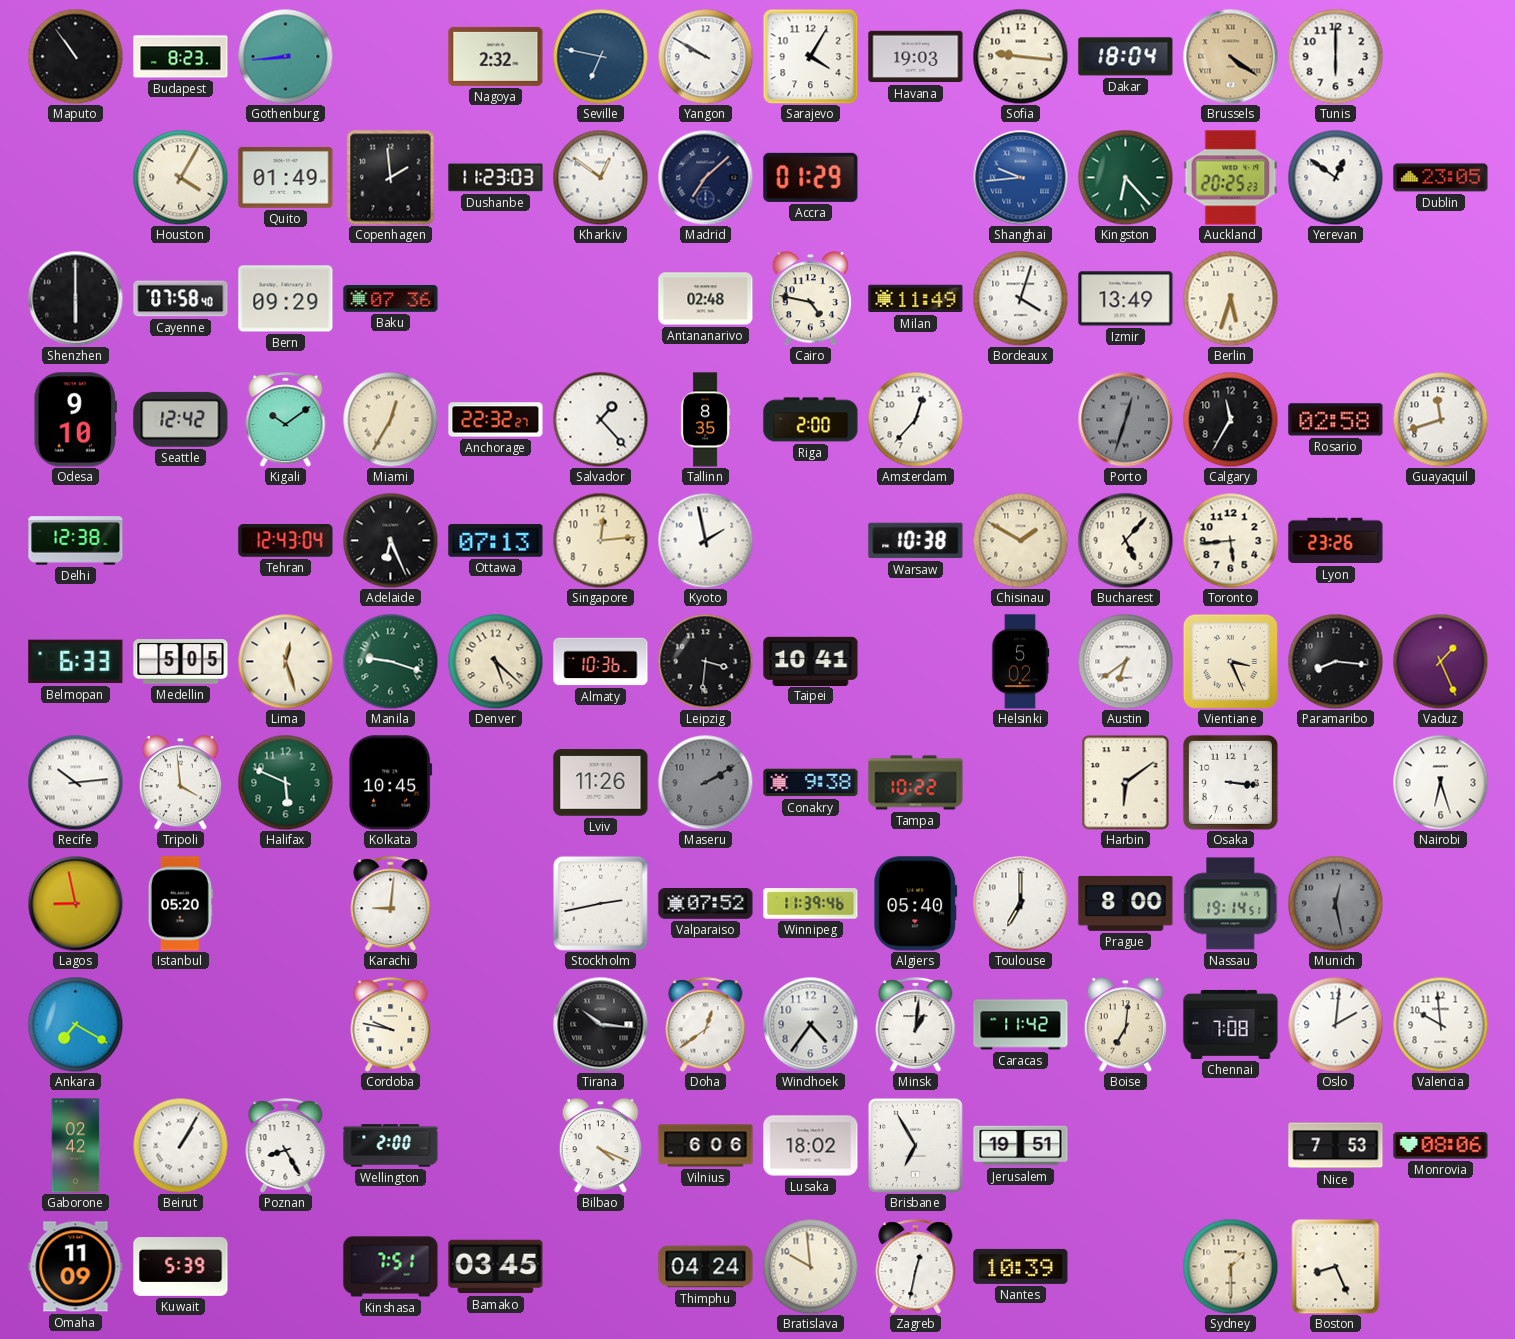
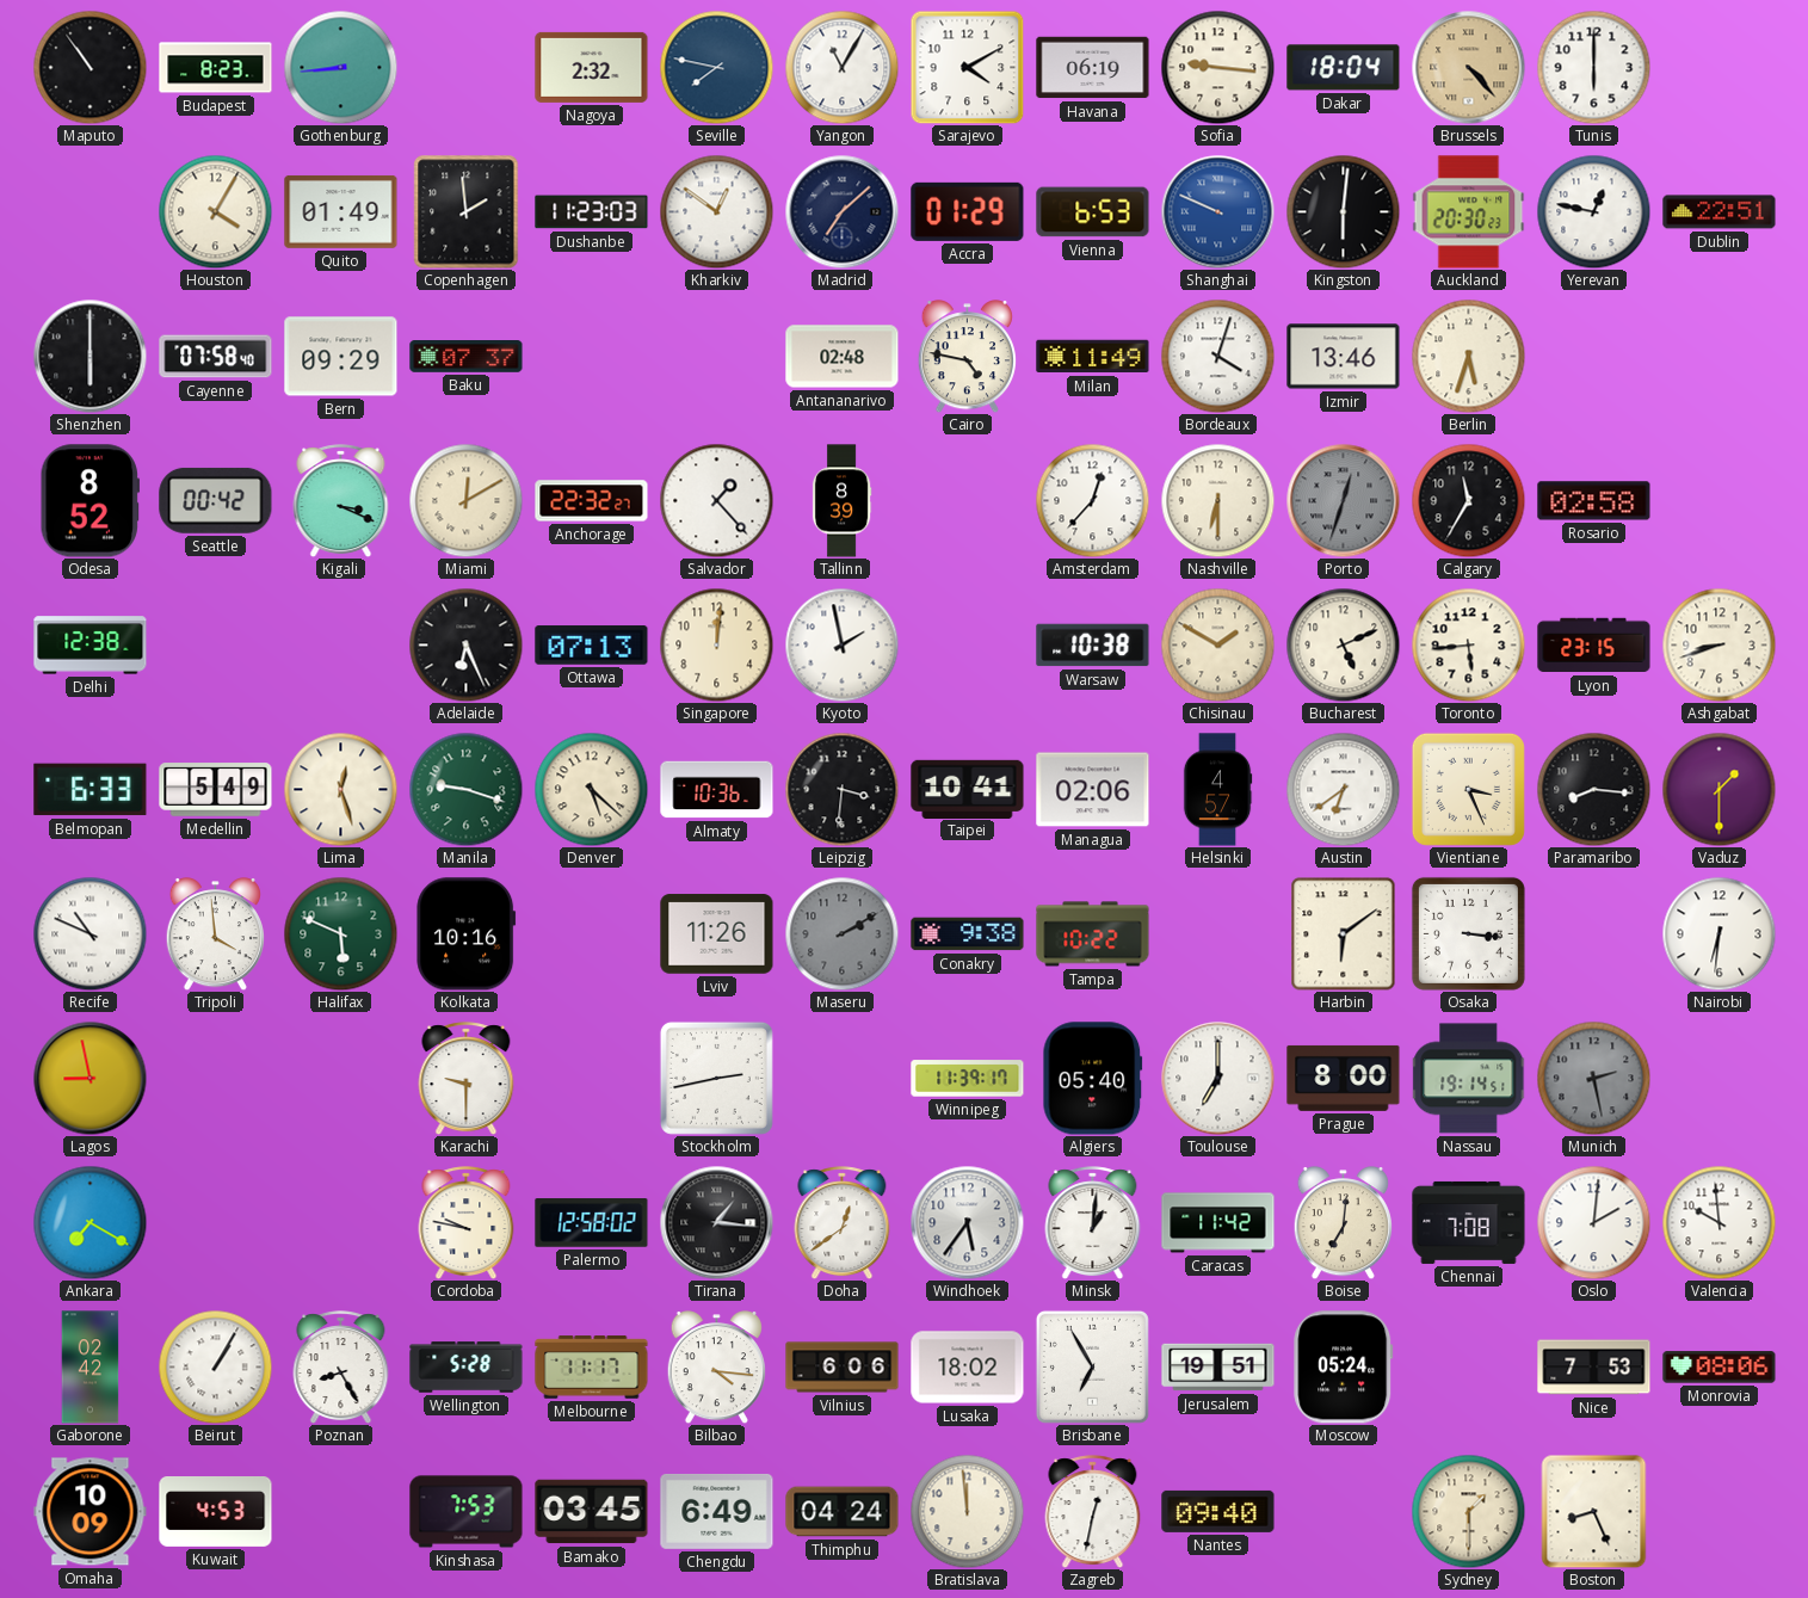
Seville: 6:47 -> 7:47 (716, 67)
Yangon: 9:50 -> 11:05 (841, 67)
Sarajevo: 4:05 -> 4:10 (967, 67)
Havana: 19:03 -> 06:19 (1093, 68)
Brussels: 4:21 -> 4:23 (1468, 67)
Vienna: none -> 6:53 (1093, 212)
Shanghai: 9:44 -> 9:49 (1217, 211)
Kingston: 6:23 -> 6:01 (1343, 211)
Kingston dial: green -> black (1343, 211)
Auckland: 20:25 -> 20:30 (1469, 212)
Yerevan: 12:51 -> 12:47 (1593, 211)
Dublin: 23:05 -> 22:51 (1720, 212)
Baku: 07:36 -> 07:37 (467, 357)
Izmir: 13:49 -> 13:46 (1344, 357)
Odesa: 9:10 -> 8:52 (90, 501)
Seattle: 12:42 -> 00:42 (216, 500)
Kigali: 10:09 -> 3:19 (341, 501)
Miami: 12:35 -> 12:10 (465, 500)
Tallinn: 8:35 -> 8:39 (841, 501)
Riga: 2:00 -> none (811, 420)
Nashville: none -> 6:30 (1217, 500)
Guayaquil: 11:42 -> none (1440, 419)
Tehran: 12:43 -> none (286, 541)
Singapore: 12:14 -> 12:01 (716, 644)
Bucharest: 5:07 -> 5:11 (1343, 644)
Lyon: 23:26 -> 23:15 (1594, 646)
Ashgabat: none -> 8:42 (1718, 644)
Medellin: 5:05 -> 5:49 (216, 790)
Managua: none -> 02:06 (1093, 790)
Helsinki: 5:02 -> 4:57 (1217, 790)
Vaduz: 1:26 -> 1:30 (1718, 789)
Recife: 10:14 -> 10:49 (90, 933)
Kolkata: 10:45 -> 10:16 (467, 934)
Nairobi: 6:27 -> 6:31 (1718, 933)
Istanbul: 05:20 -> none (180, 904)
Karachi: 9:01 -> 9:30 (467, 1079)
Valparaiso: 07:52 -> none (706, 904)
Winnipeg: 11:39:46 -> 11:39:17 (968, 1079)
Munich: 12:28 -> 2:28 (1593, 1078)
Palermo: none -> 12:58 (592, 1223)
Tirana: 10:16 -> 1:16 (716, 1222)
Windhoek: 4:36 -> 5:36 (967, 1222)
Wellington: 2:00 -> 5:28 (467, 1368)
Melbourne: none -> 11:17 (592, 1368)
Bilbao: 4:19 -> 4:16 (716, 1368)
Moscow: none -> 05:24 (1344, 1368)
Omaha: 11:09 -> 10:09 (91, 1512)
Kuwait: 5:39 -> 4:53 (216, 1512)
Kinshasa: 7:51 -> 7:53 (467, 1512)
Chengdu: none -> 6:49 (717, 1511)
Bratislava: 9:59 -> 11:59 (967, 1511)
Nantes: 10:39 -> 09:40 (1218, 1511)
